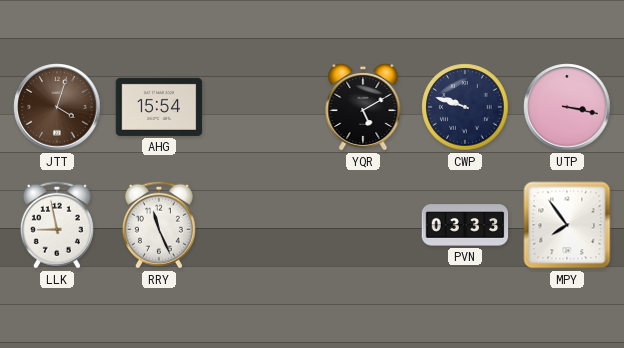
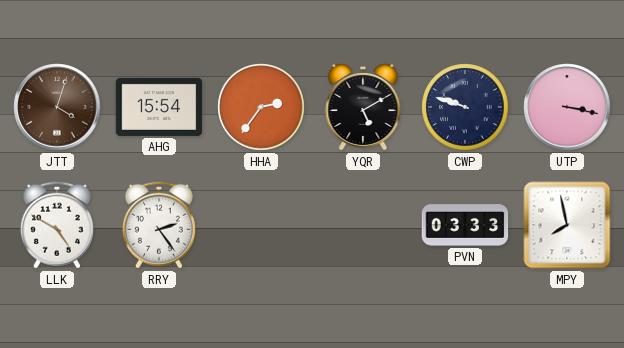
HHA: none -> 2:36 (261, 107)
LLK: 8:58 -> 4:50 (57, 225)
RRY: 11:26 -> 2:24 (159, 225)
MPY: 7:54 -> 7:58 (567, 225)
